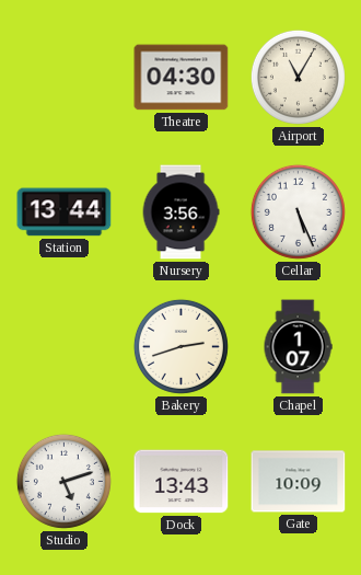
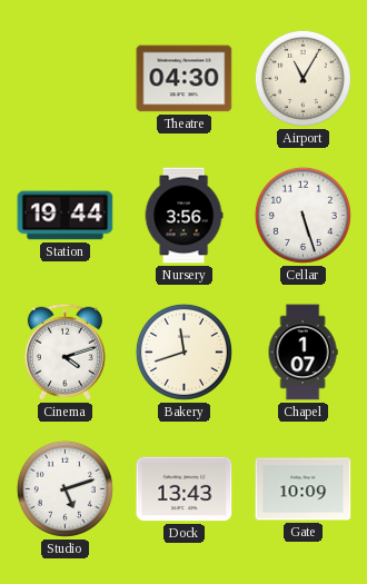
Station: 13:44 -> 19:44 (66, 216)
Cellar: 5:26 -> 5:27 (302, 215)
Cinema: none -> 4:12 (65, 352)
Bakery: 2:42 -> 11:42 (183, 352)
